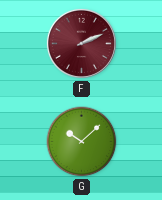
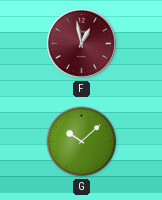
F: 2:11 -> 12:58 (81, 43)
